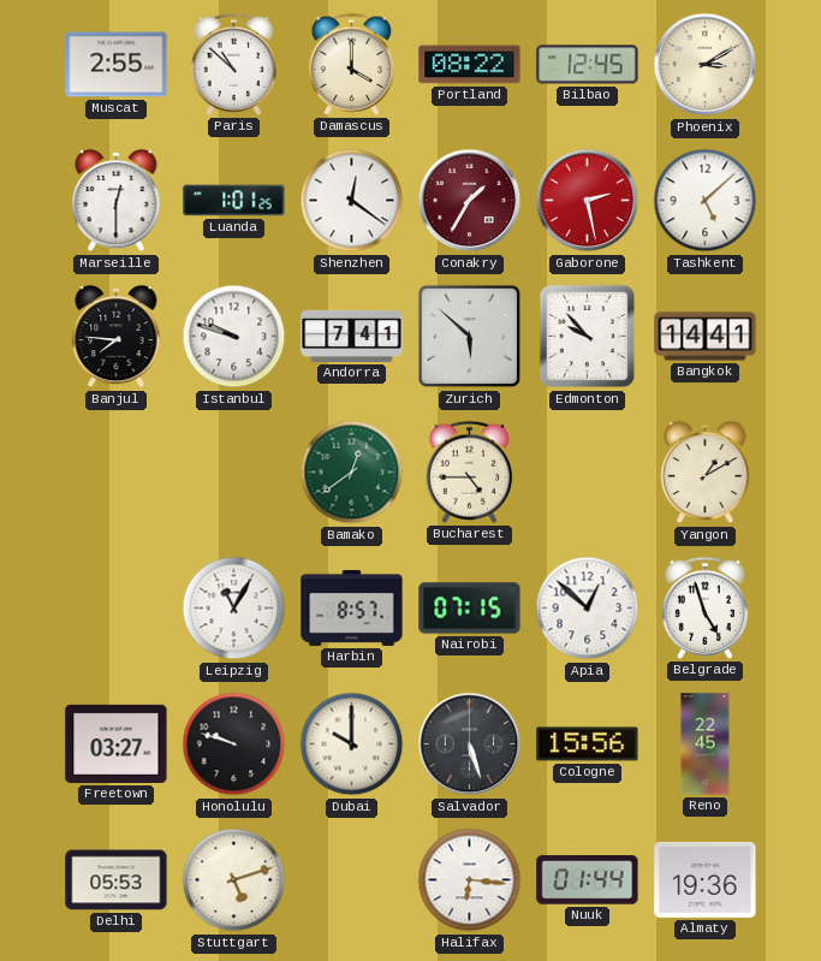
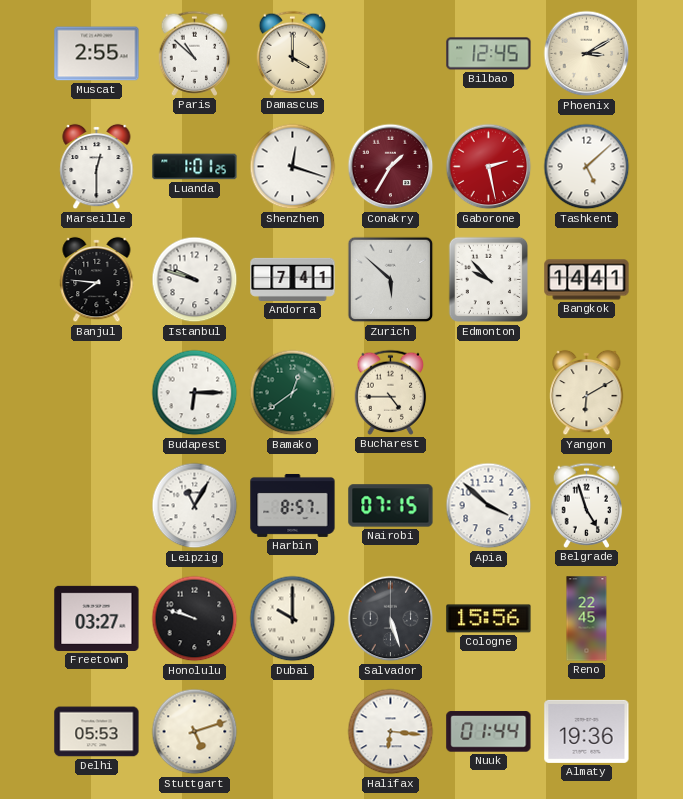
Portland: 08:22 -> none (470, 65)
Shenzhen: 12:21 -> 12:18 (293, 167)
Budapest: none -> 6:15 (195, 393)
Yangon: 1:10 -> 6:10 (587, 393)
Apia: 12:52 -> 3:52 (489, 506)
